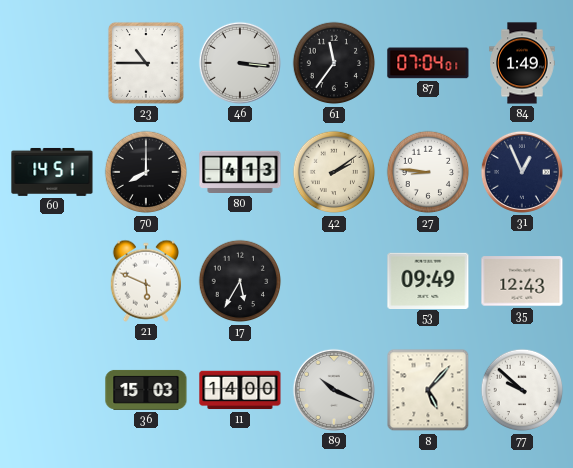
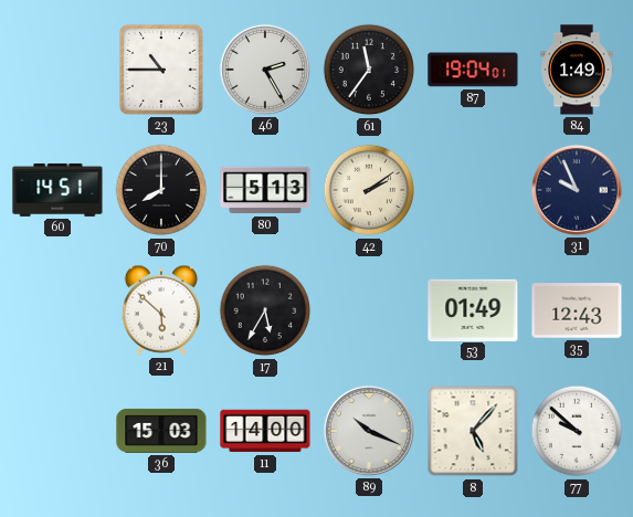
46: 3:16 -> 2:25 (265, 70)
87: 07:04 -> 19:04 (473, 70)
80: 4:13 -> 5:13 (265, 190)
27: 8:46 -> none (428, 172)
31: 12:56 -> 9:56 (577, 190)
21: 5:49 -> 5:52 (160, 310)
53: 09:49 -> 01:49 (473, 309)
